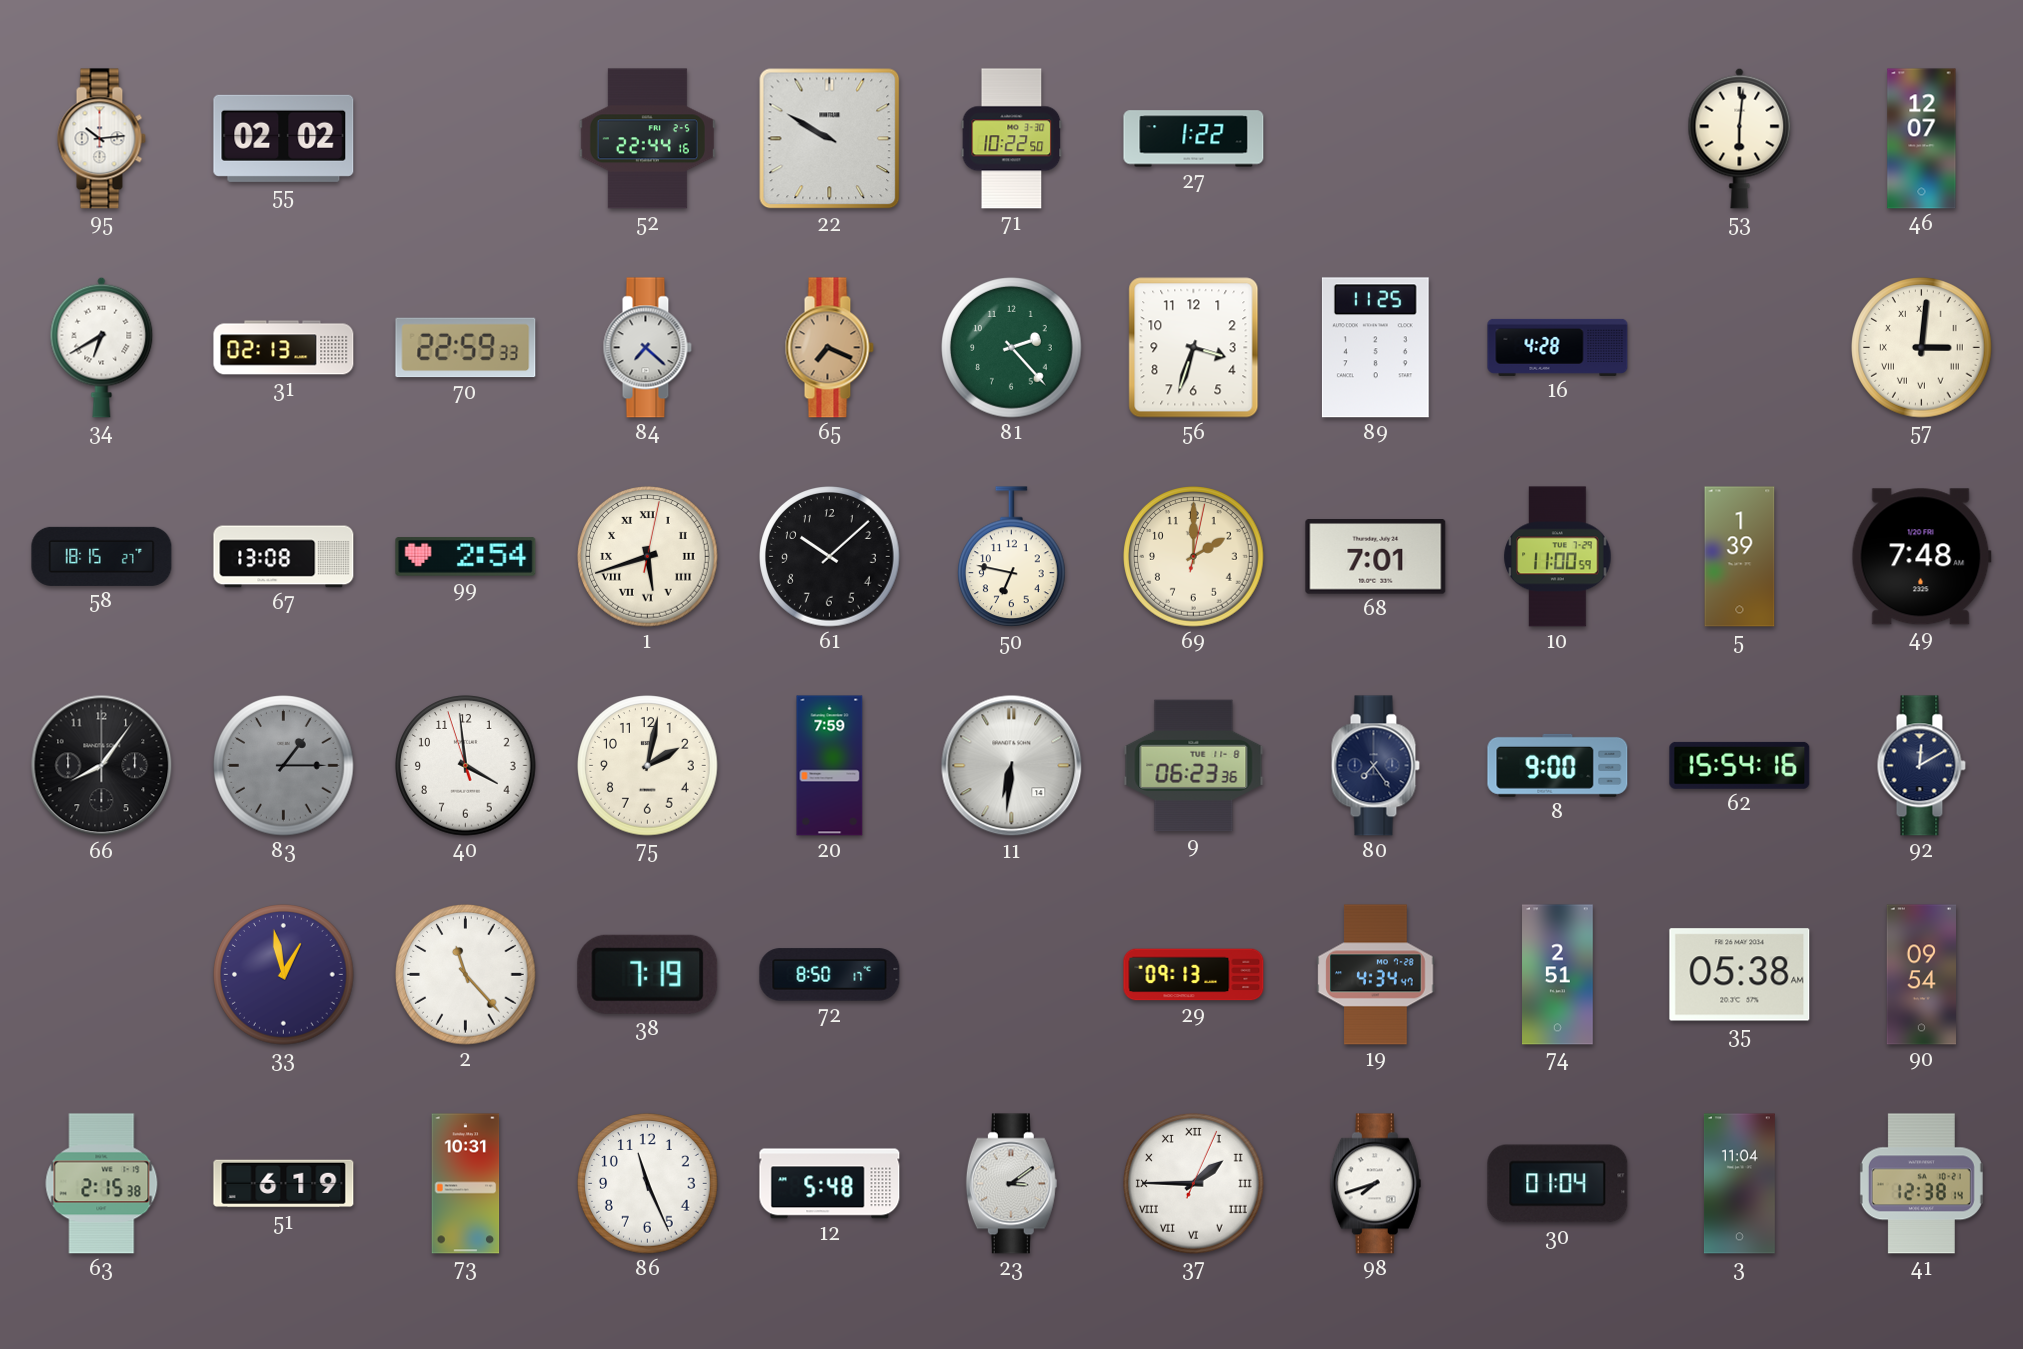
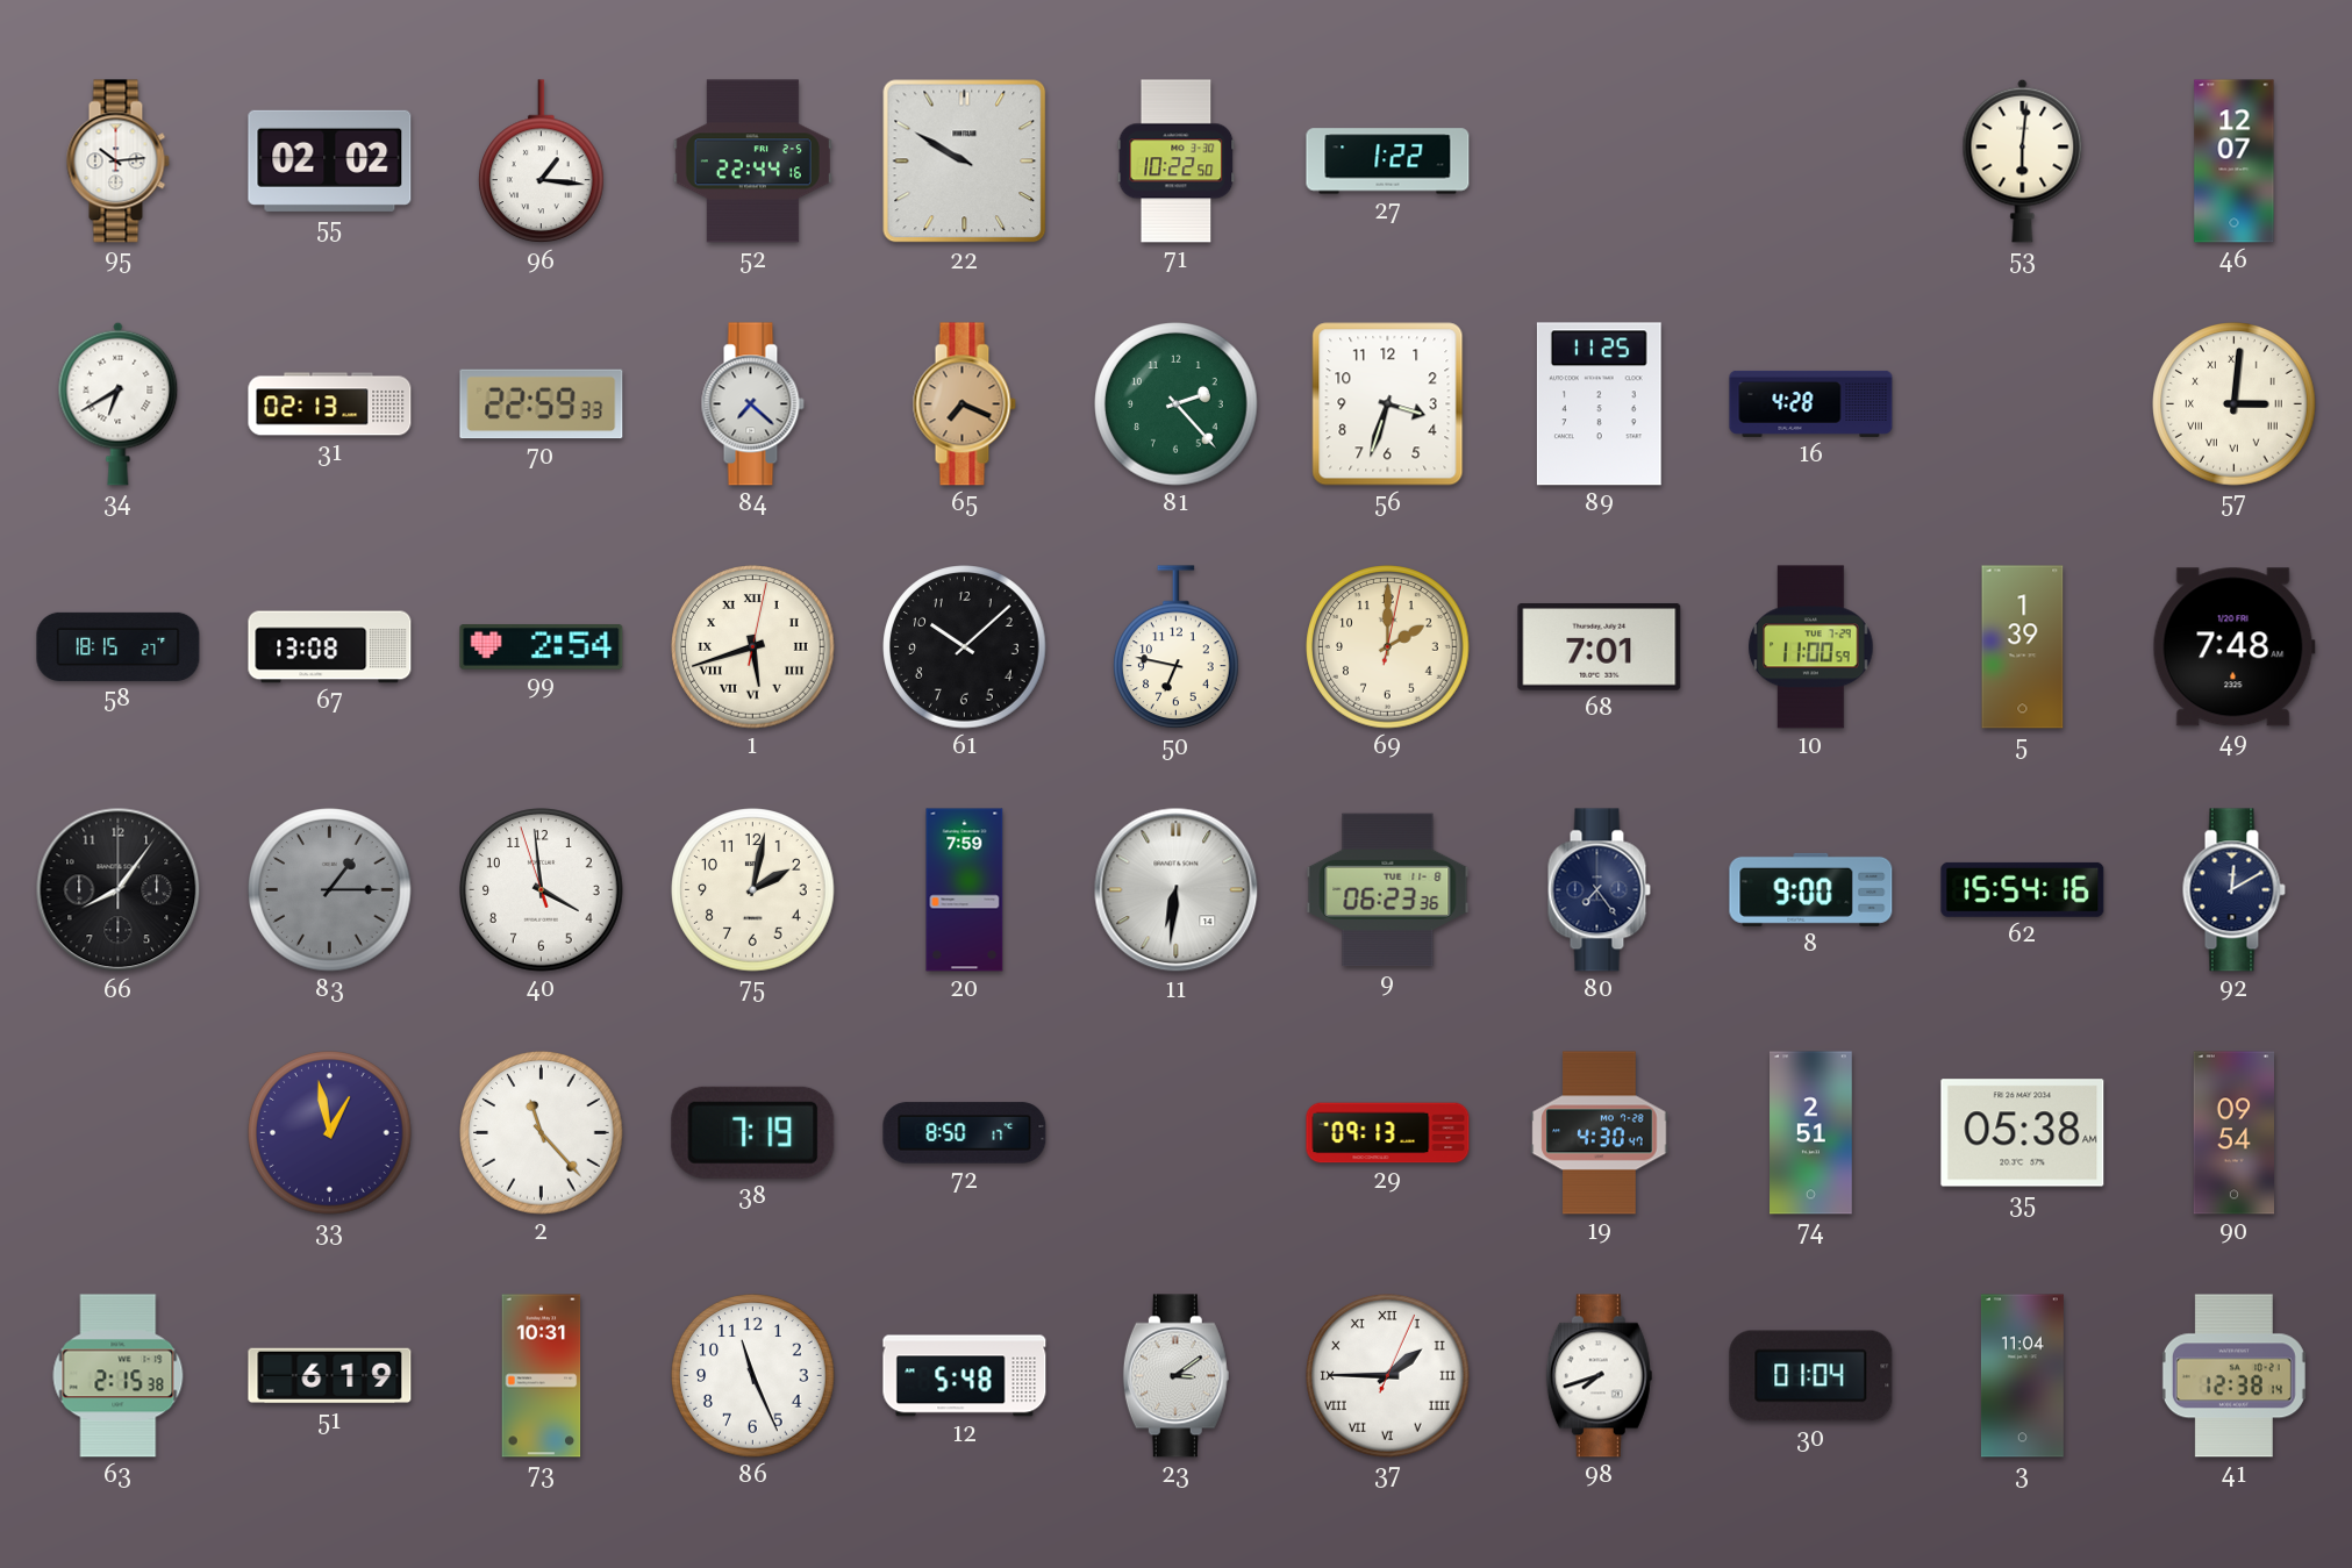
96: none -> 1:16 (542, 162)
19: 4:34 -> 4:30 (1600, 1133)
